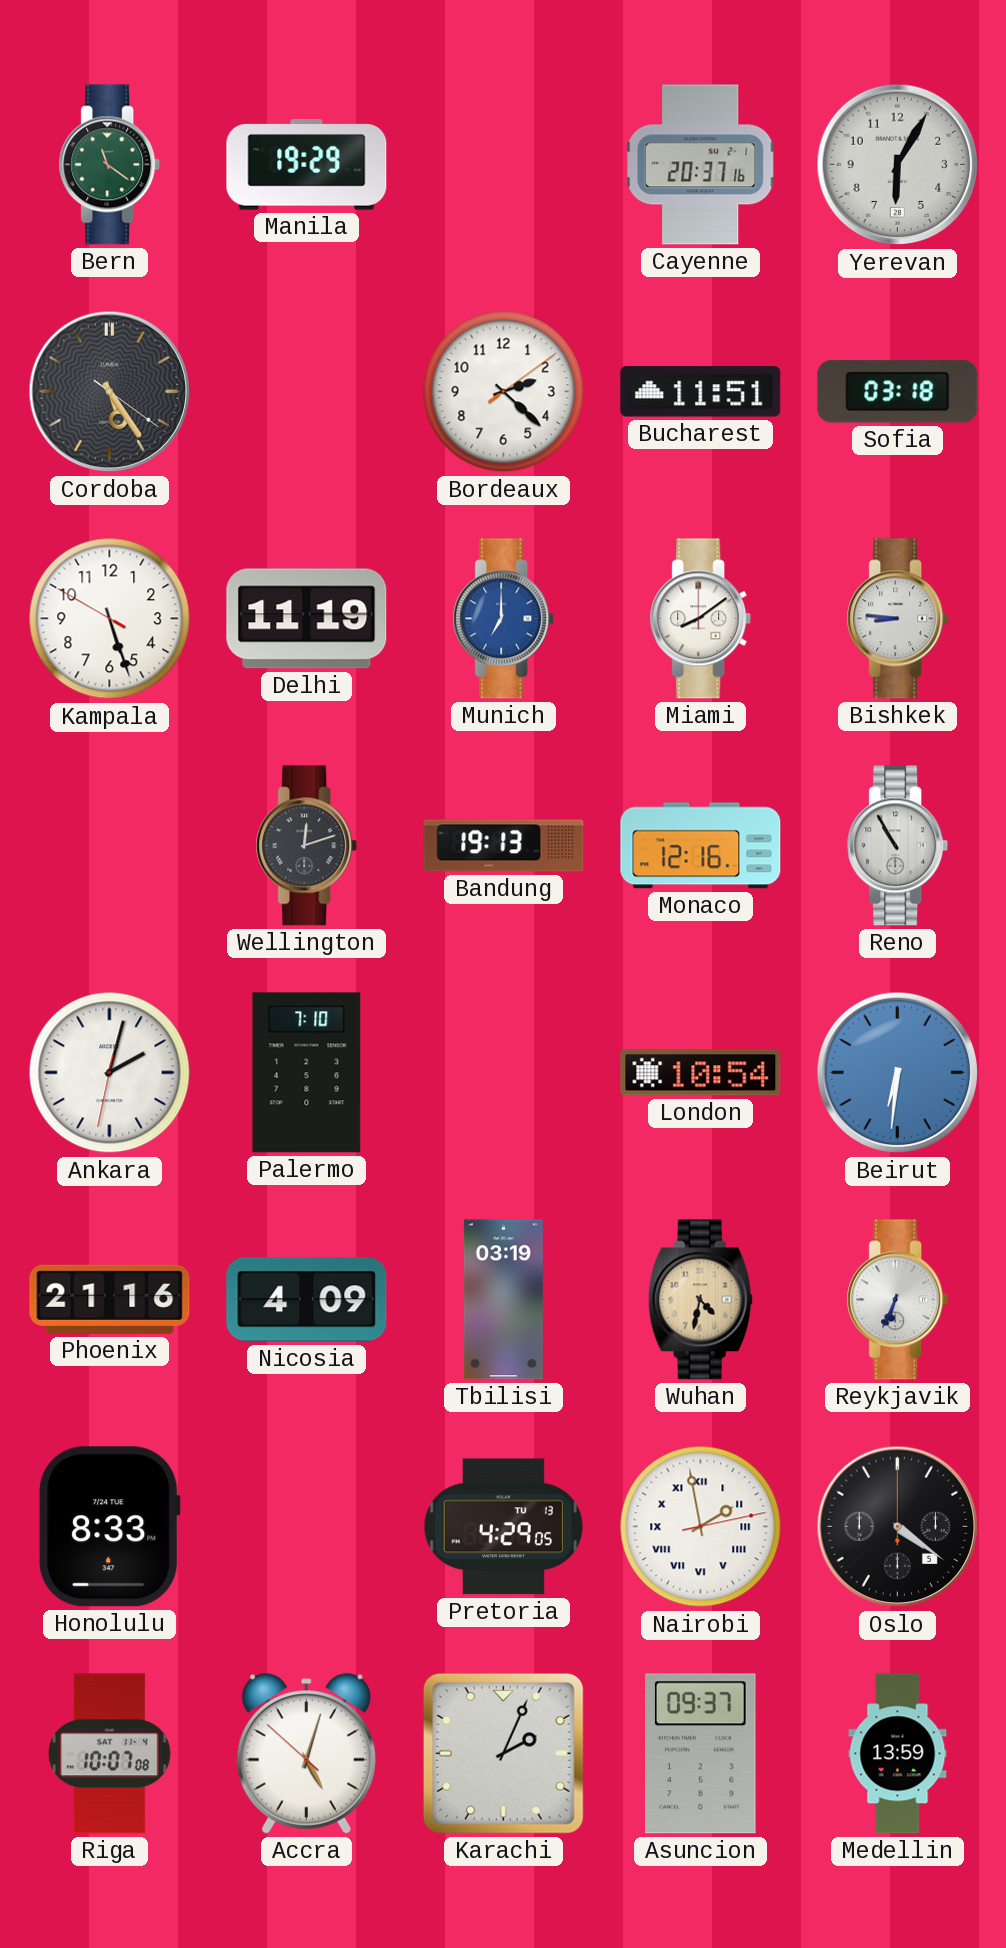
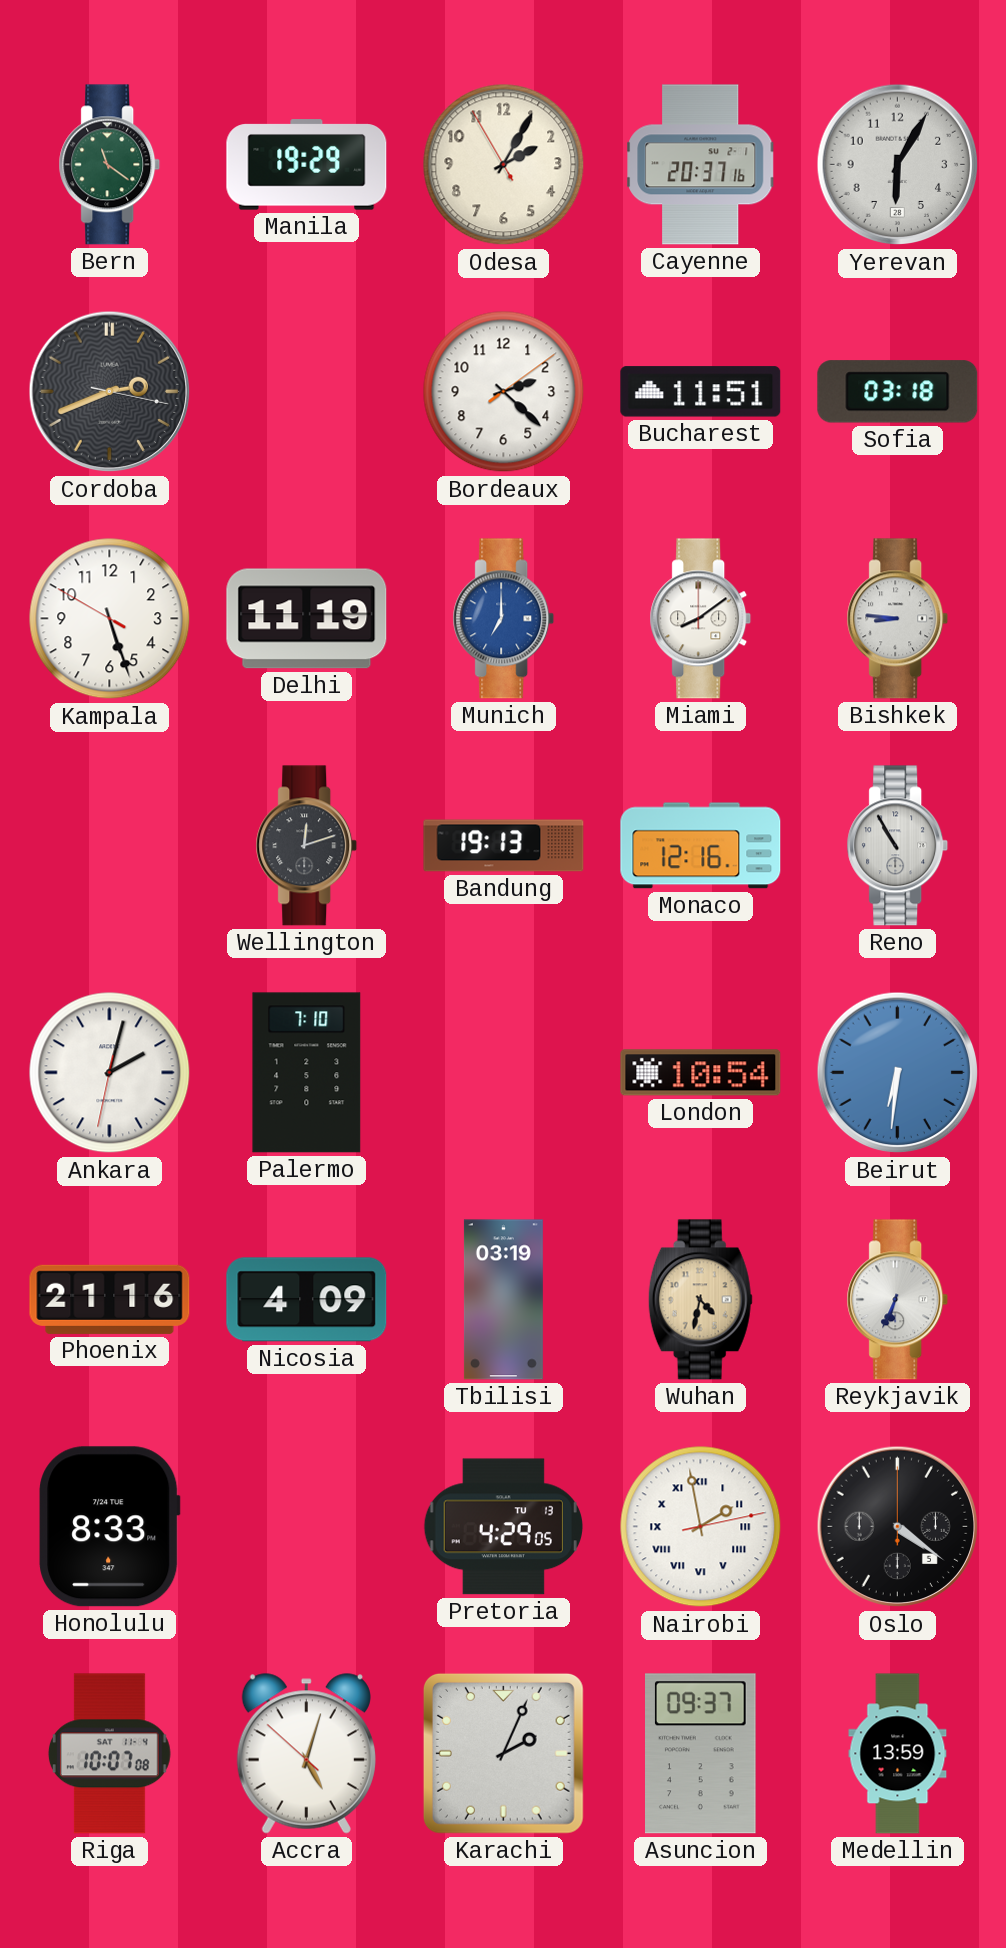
Odesa: none -> 2:04 (504, 165)
Cordoba: 5:24 -> 2:41 (110, 392)
